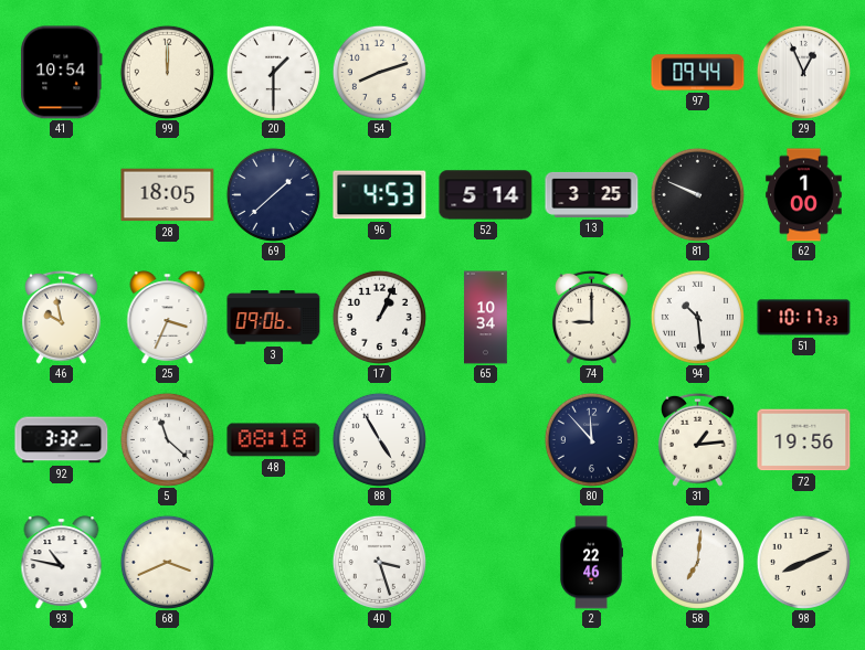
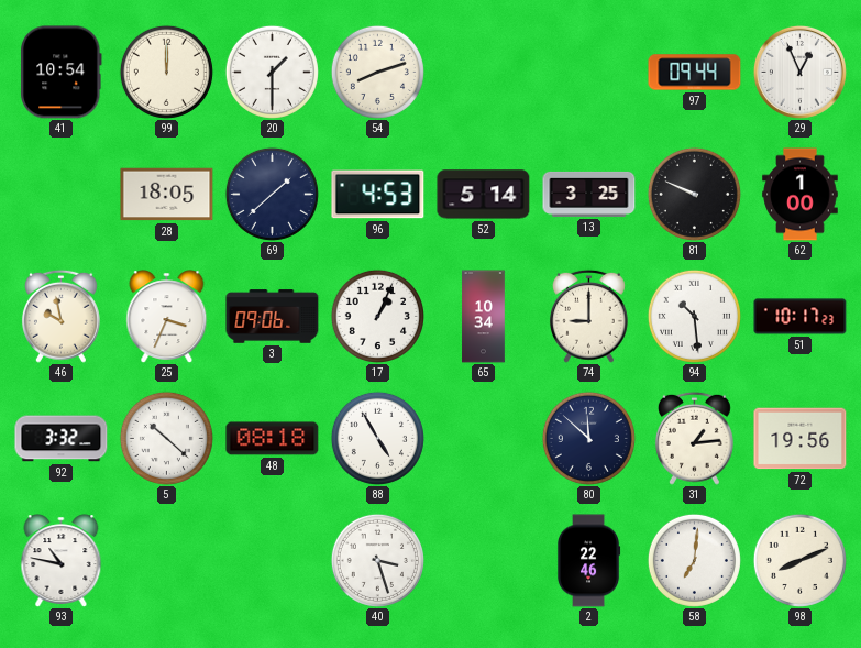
5: 11:22 -> 10:22 (166, 438)
80: 11:53 -> 11:52 (588, 438)
68: 3:41 -> none (167, 562)
